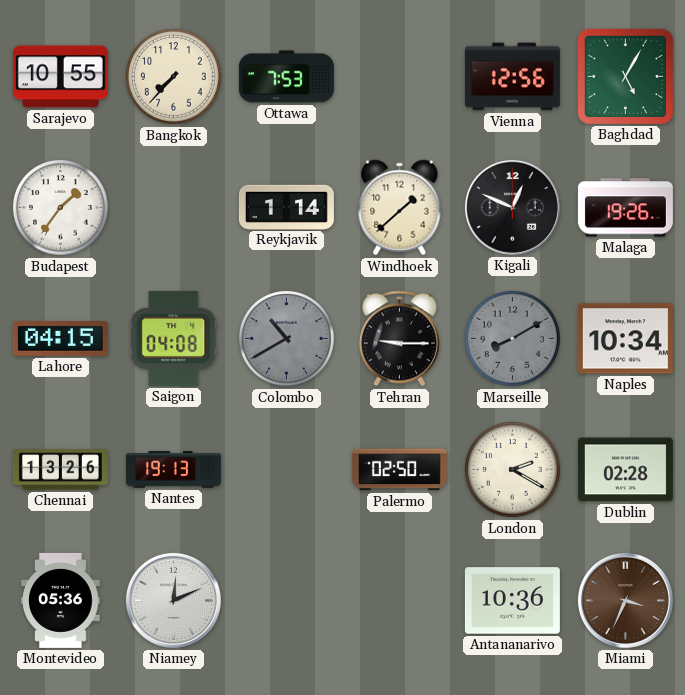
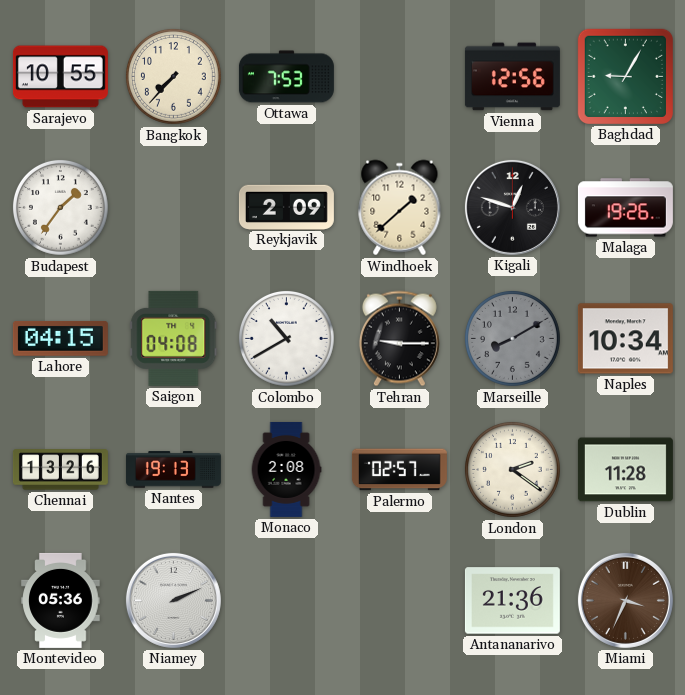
Baghdad: 5:05 -> 9:05 (625, 76)
Reykjavik: 1:14 -> 2:09 (286, 207)
Kigali: 12:49 -> 12:48 (512, 207)
Colombo dial: grey -> white (286, 338)
Monaco: none -> 2:08 (286, 469)
Palermo: 02:50 -> 02:57 (399, 470)
London: 2:20 -> 2:21 (512, 469)
Dublin: 02:28 -> 11:28 (625, 470)
Niamey: 12:11 -> 2:11 (173, 600)
Antananarivo: 10:36 -> 21:36 (512, 601)
